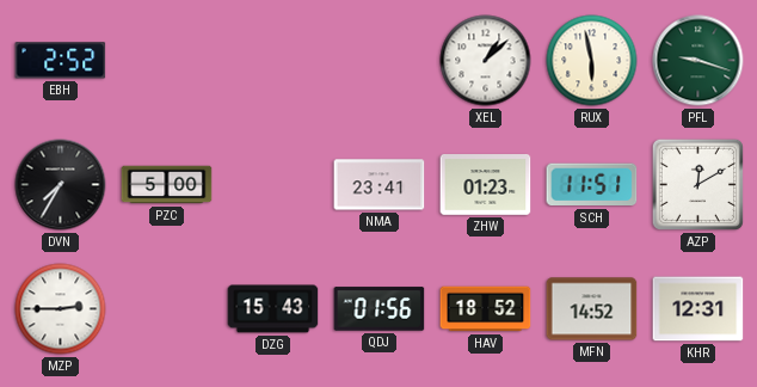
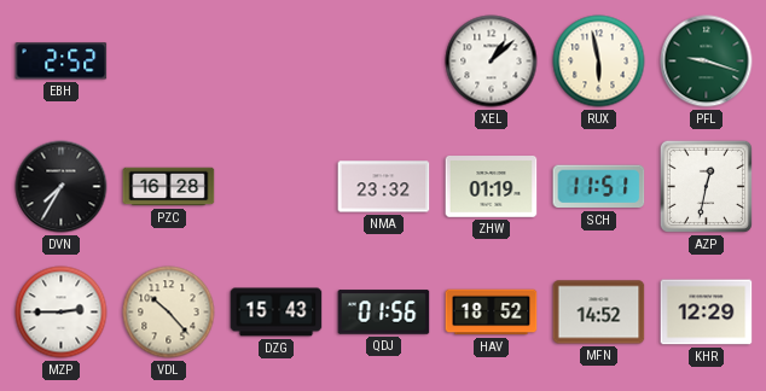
PZC: 5:00 -> 16:28 (169, 187)
NMA: 23:41 -> 23:32 (384, 187)
ZHW: 01:23 -> 01:19 (492, 187)
AZP: 12:10 -> 12:32 (706, 186)
VDL: none -> 10:23 (169, 313)
KHR: 12:31 -> 12:29 (707, 313)
